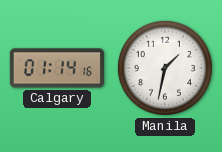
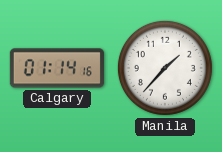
Manila: 1:32 -> 1:37 (165, 68)
